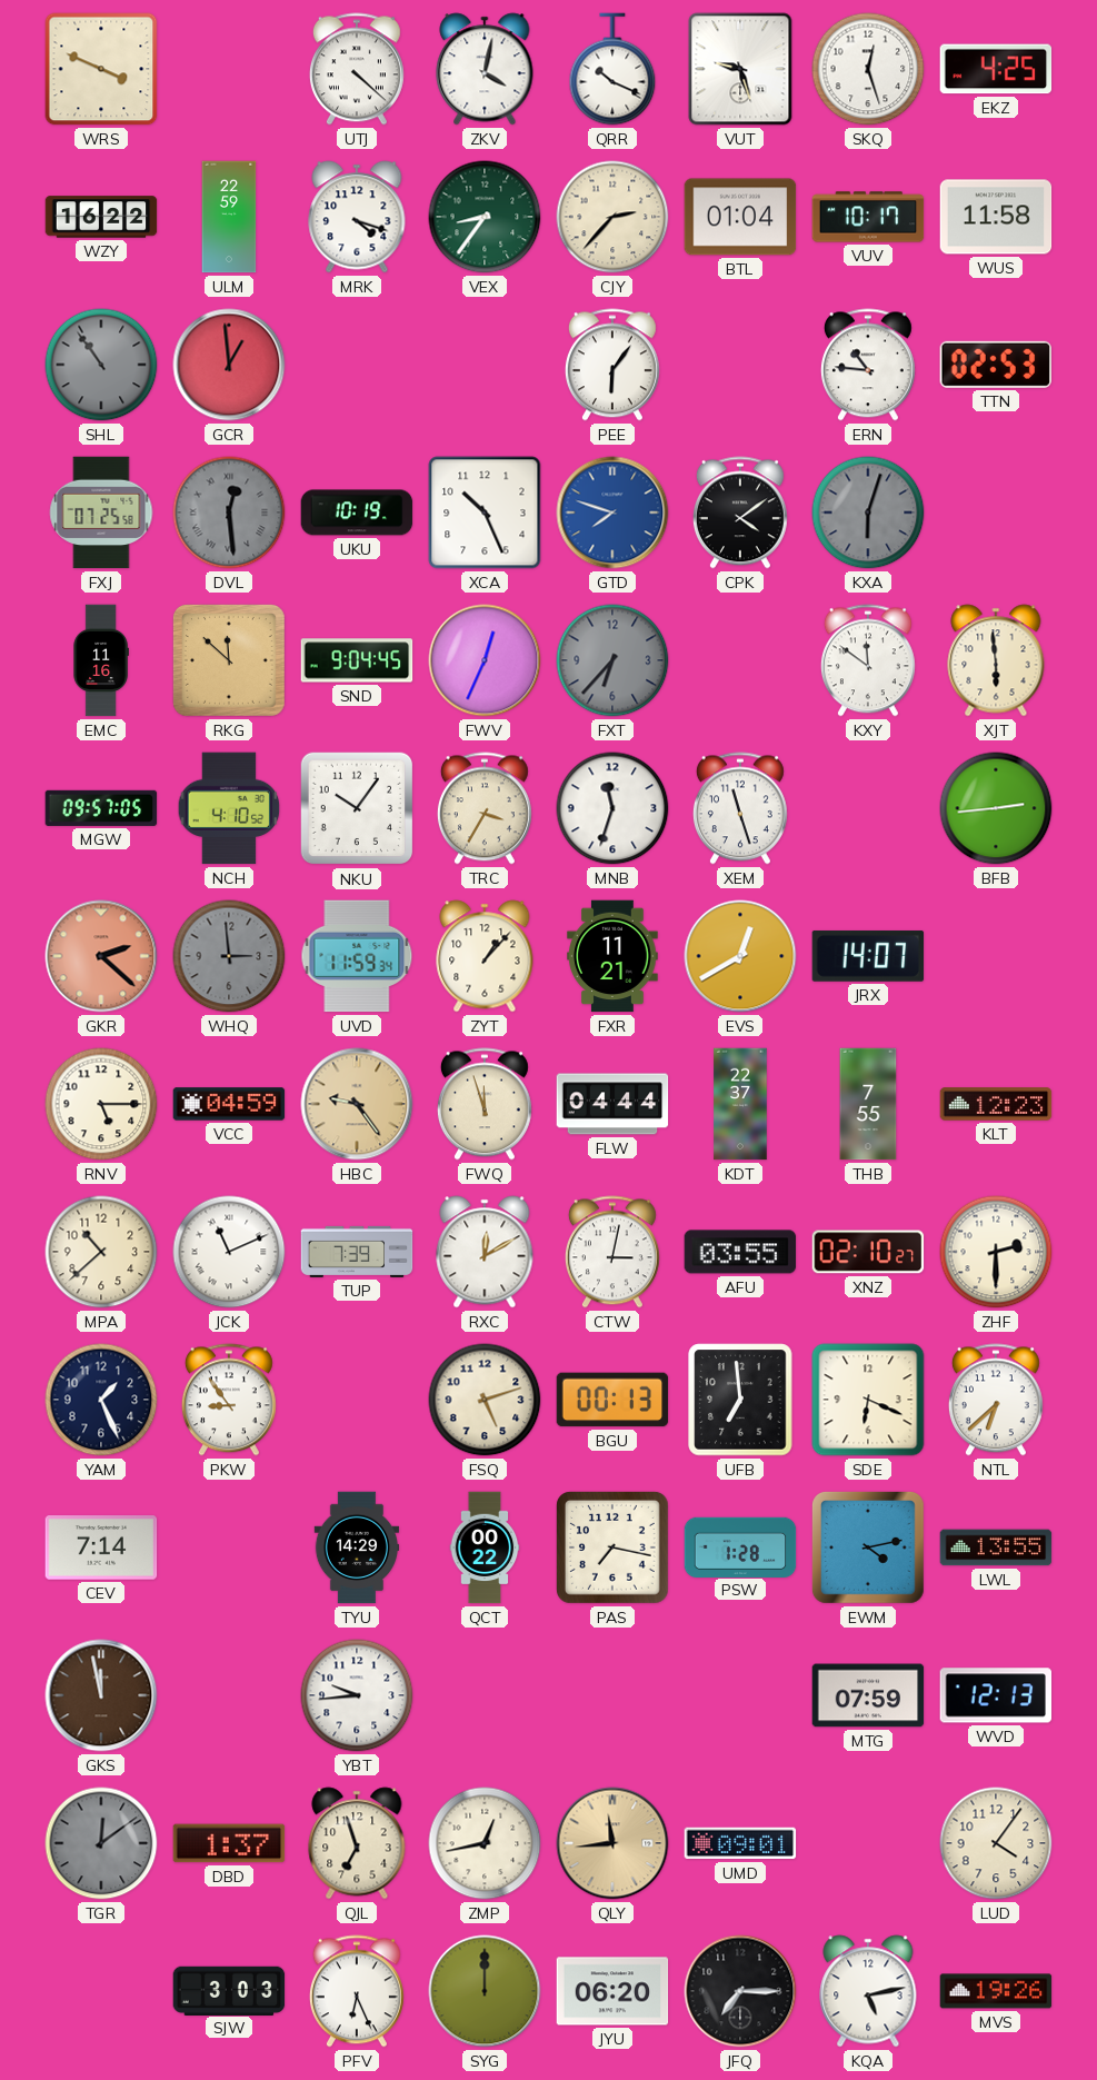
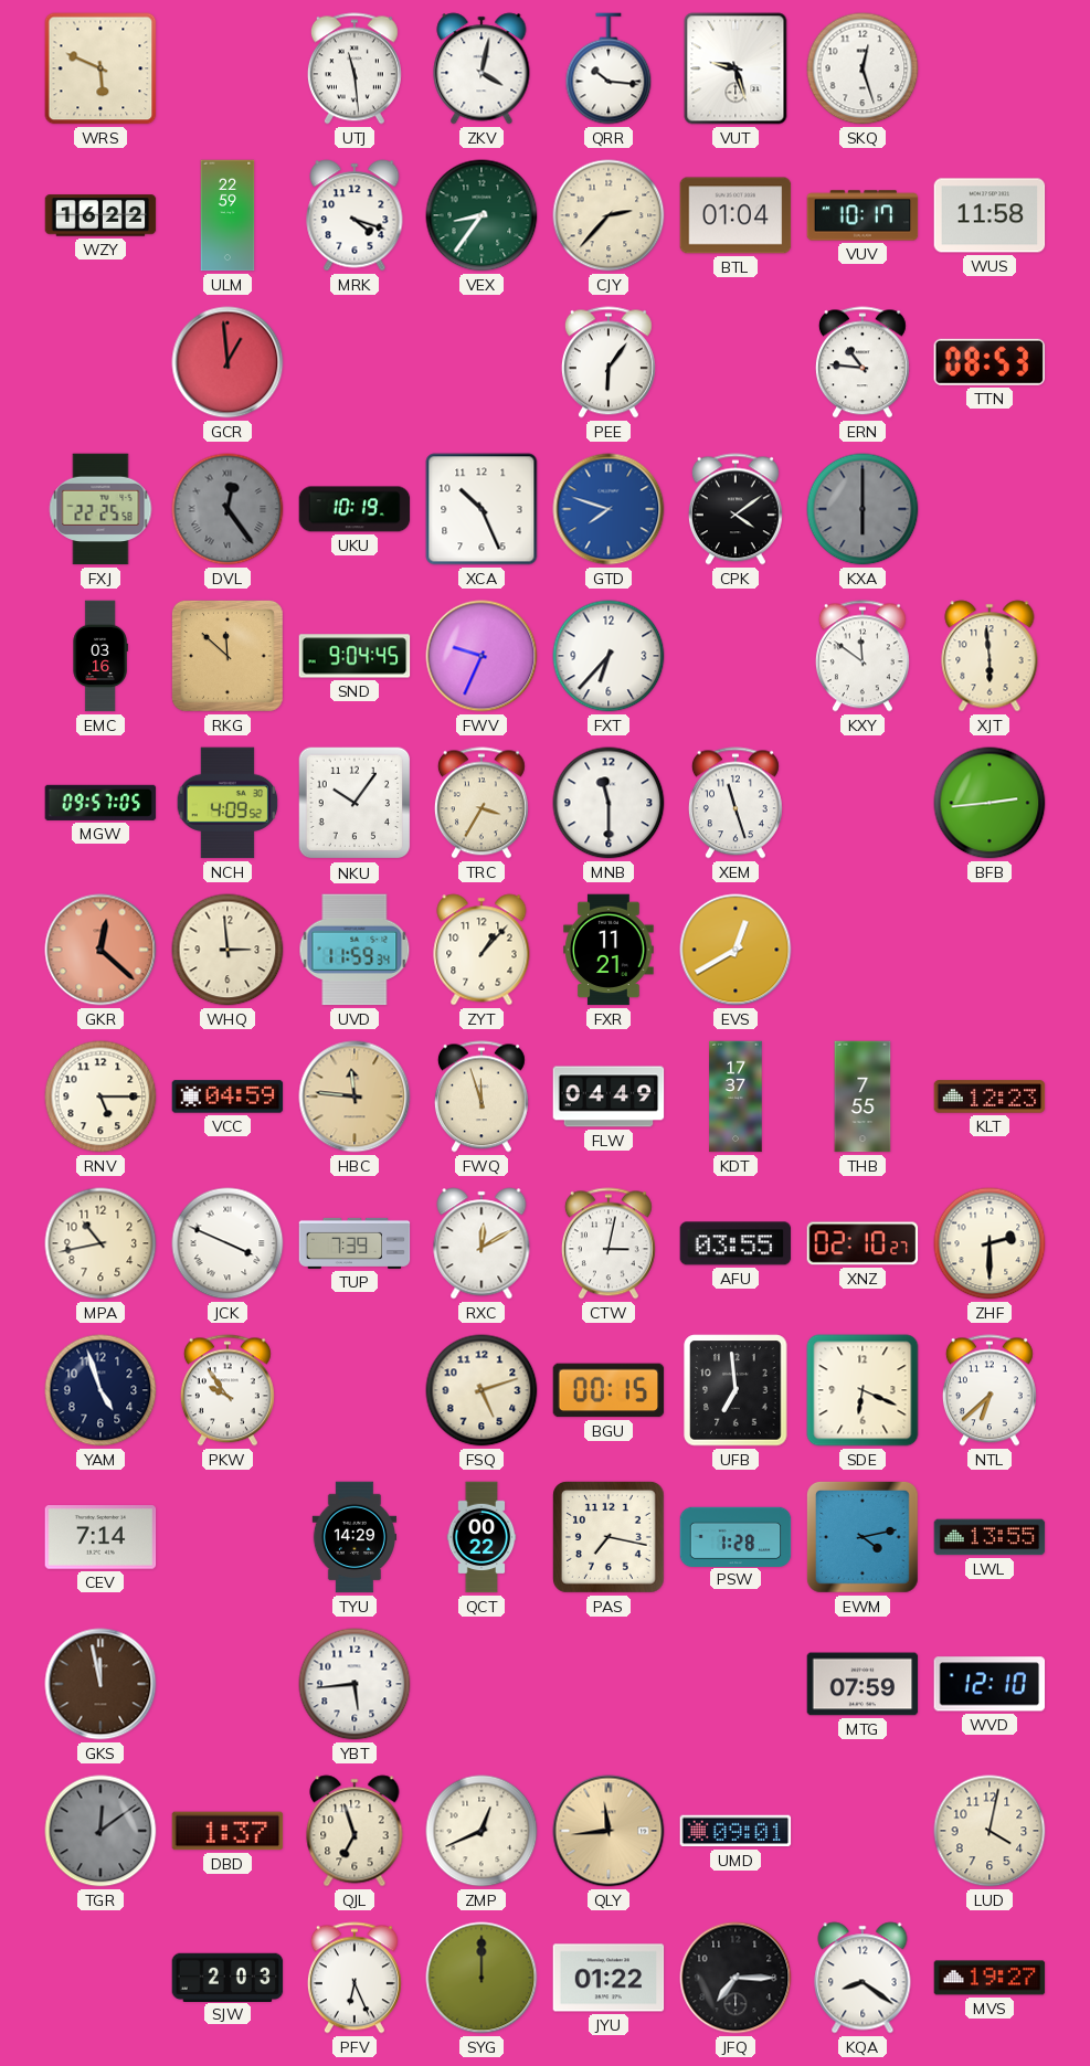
WRS: 3:49 -> 5:49 (100, 68)
UTJ: 4:22 -> 11:29 (354, 68)
QRR: 10:19 -> 10:16 (609, 68)
EKZ: 4:25 -> none (996, 69)
SHL: 10:54 -> none (101, 365)
TTN: 02:53 -> 08:53 (990, 362)
FXJ: 07:25 -> 22:25 (100, 509)
DVL: 12:29 -> 12:24 (227, 509)
KXA: 6:03 -> 6:00 (863, 509)
EMC: 11:16 -> 03:16 (100, 656)
FWV: 12:34 -> 9:34 (481, 656)
FXT dial: grey -> white (609, 656)
NCH: 4:10 -> 4:09 (227, 803)
MNB: 11:33 -> 11:30 (609, 803)
GKR: 2:22 -> 12:22 (100, 950)
WHQ dial: grey -> cream (227, 950)
JRX: 14:07 -> none (868, 956)
HBC: 9:24 -> 11:46 (354, 1096)
FLW: 04:44 -> 04:49 (609, 1096)
KDT: 22:37 -> 17:37 (736, 1096)
MPA: 10:38 -> 10:43 (100, 1243)
JCK: 11:11 -> 3:49 (227, 1243)
YAM: 1:26 -> 4:57 (100, 1390)
PKW: 8:54 -> 9:54 (227, 1390)
BGU: 00:13 -> 00:15 (609, 1390)
YBT: 9:44 -> 5:44 (354, 1684)
WVD: 12:13 -> 12:10 (990, 1684)
ZMP: 12:43 -> 12:41 (481, 1831)
LUD: 4:06 -> 4:02 (990, 1831)
SJW: 3:03 -> 2:03 (227, 1977)
JYU: 06:20 -> 01:22 (609, 1978)
KQA: 5:13 -> 8:21 (863, 1978)
MVS: 19:26 -> 19:27 (990, 1978)
